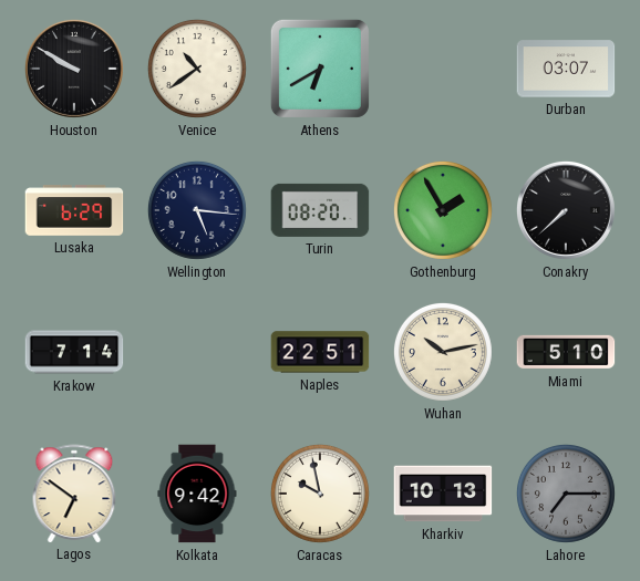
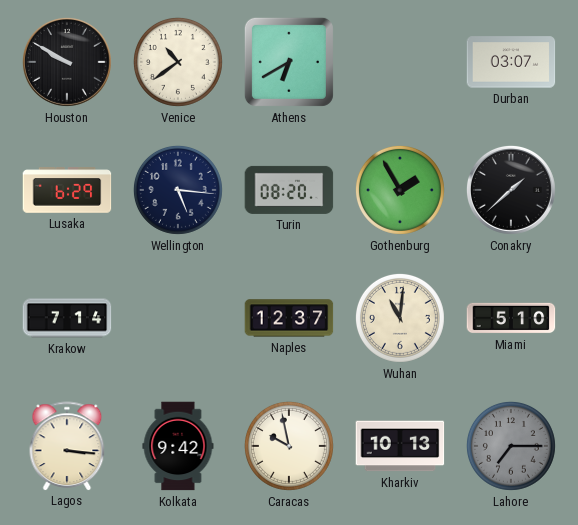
Conakry: 7:38 -> 1:38 (511, 190)
Naples: 22:51 -> 12:37 (289, 318)
Wuhan: 10:13 -> 11:01 (400, 318)
Lagos: 6:51 -> 3:16 (67, 446)
